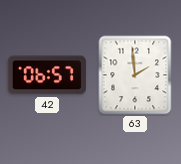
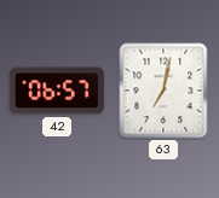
63: 1:59 -> 7:02 (163, 91)
